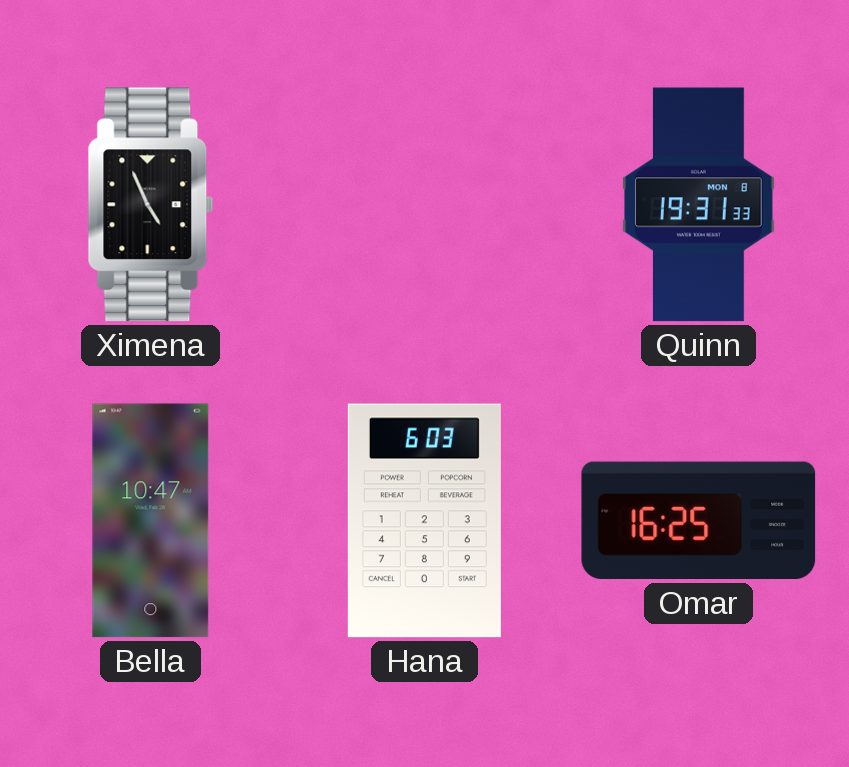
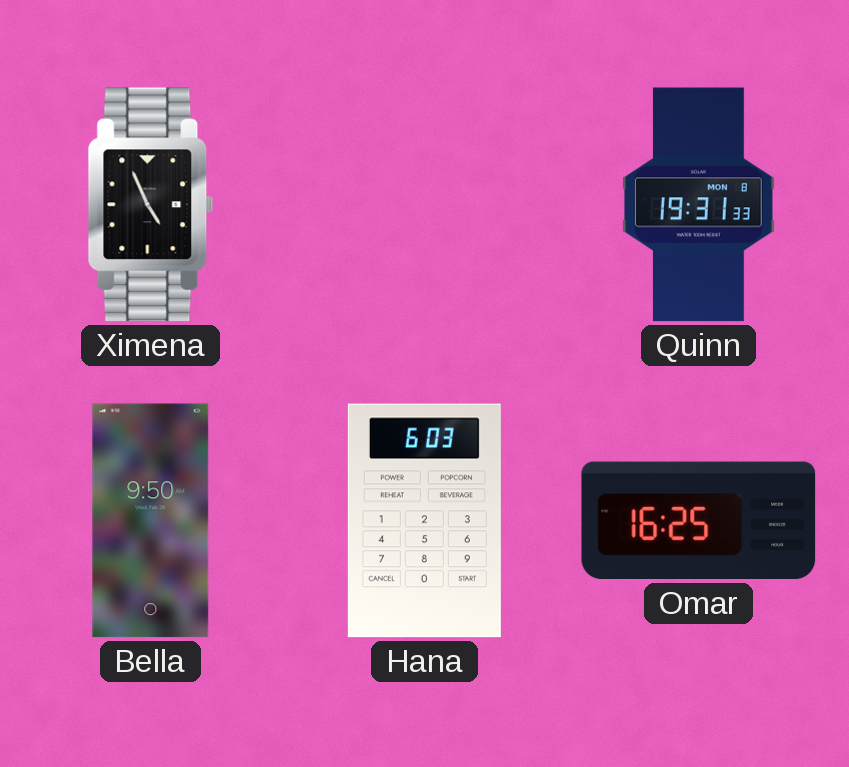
Bella: 10:47 -> 9:50 (151, 521)
